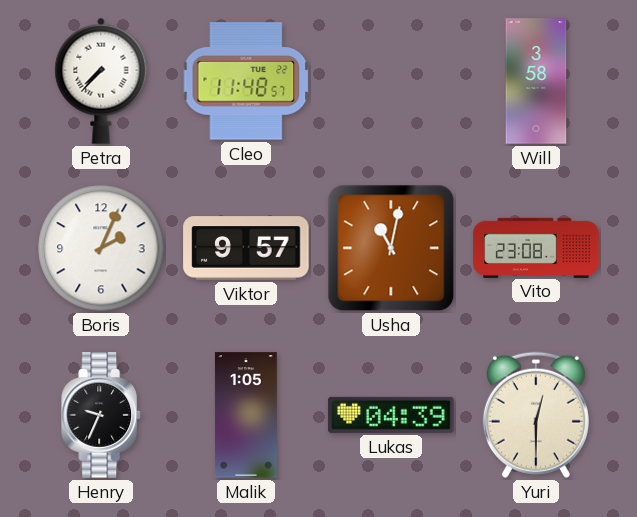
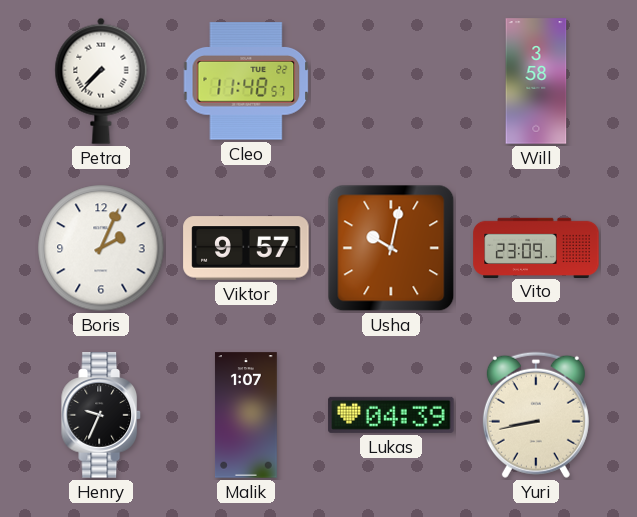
Usha: 11:02 -> 10:02 (391, 248)
Vito: 23:08 -> 23:09 (536, 247)
Malik: 1:05 -> 1:07 (246, 415)
Yuri: 12:30 -> 8:43 (536, 415)
